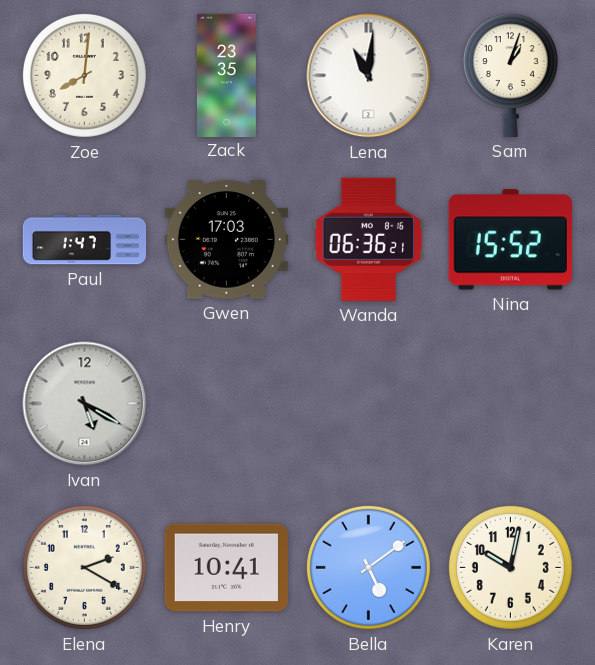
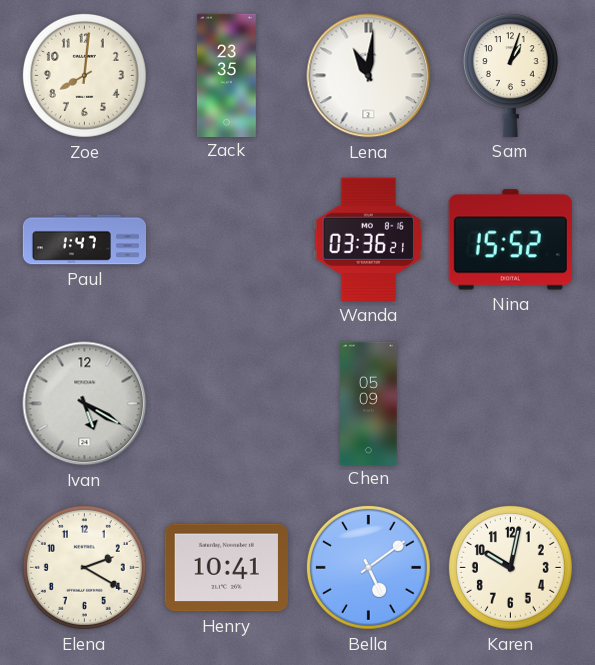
Gwen: 17:03 -> none (226, 240)
Wanda: 06:36 -> 03:36 (369, 239)
Chen: none -> 05:09 (369, 403)
